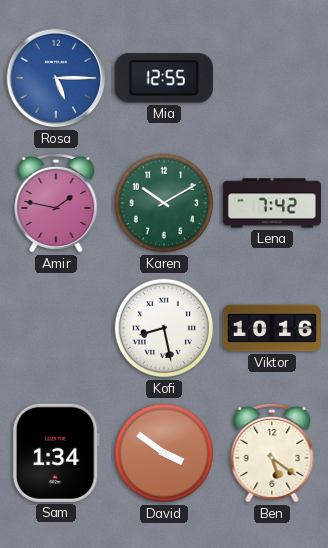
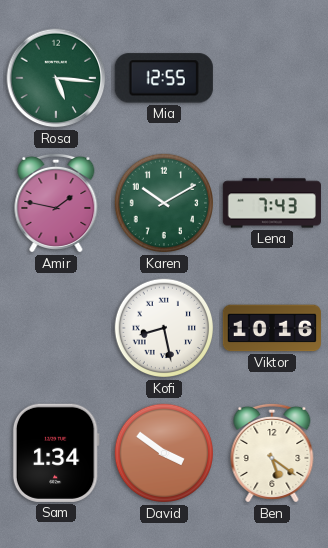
Rosa: 5:15 -> 5:16 (56, 78)
Rosa dial: blue -> green (56, 78)
Lena: 7:42 -> 7:43 (272, 203)
